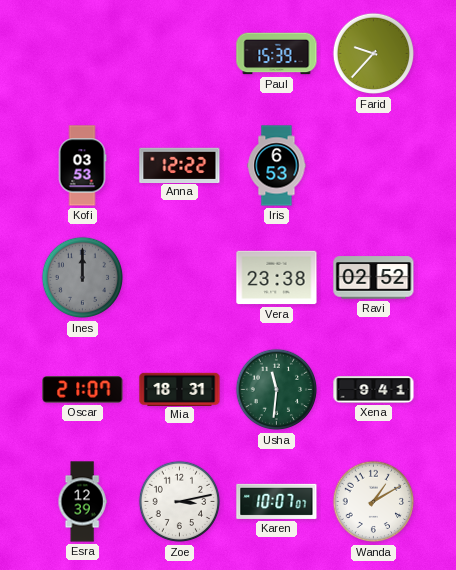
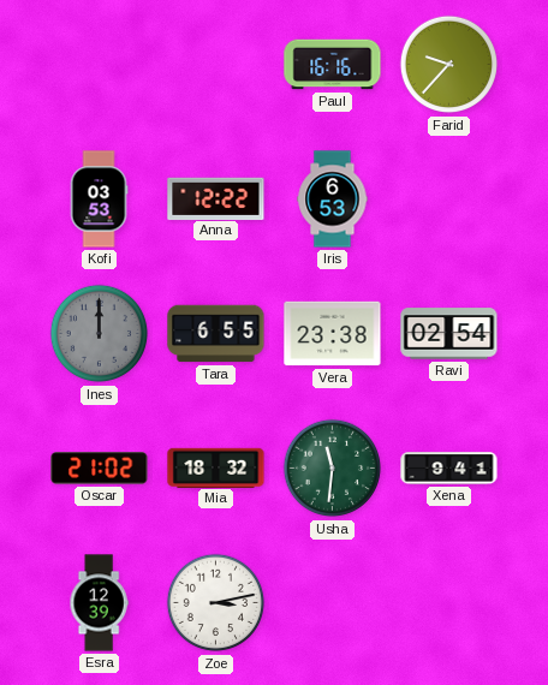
Paul: 15:39 -> 16:16 (333, 65)
Tara: none -> 6:55 (216, 334)
Ravi: 02:52 -> 02:54 (449, 334)
Oscar: 21:07 -> 21:02 (100, 469)
Mia: 18:31 -> 18:32 (216, 467)
Karen: 10:07 -> none (277, 501)
Wanda: 1:10 -> none (374, 502)
